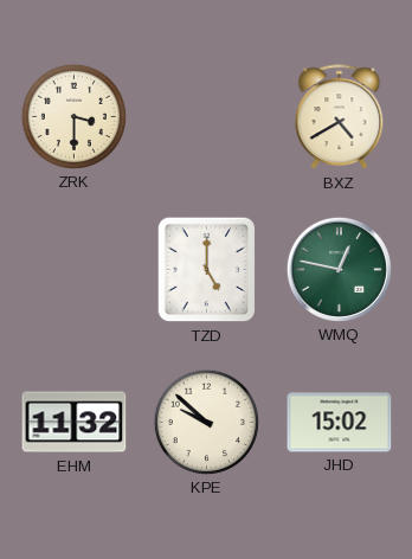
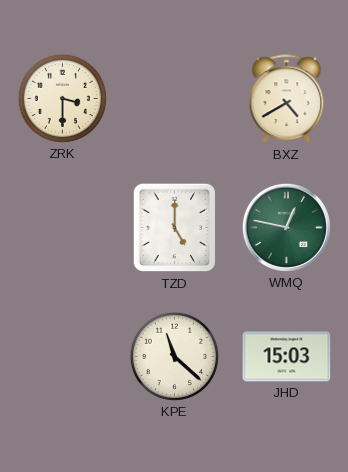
EHM: 11:32 -> none (75, 423)
KPE: 9:52 -> 11:22 (174, 356)
JHD: 15:02 -> 15:03 (287, 357)
